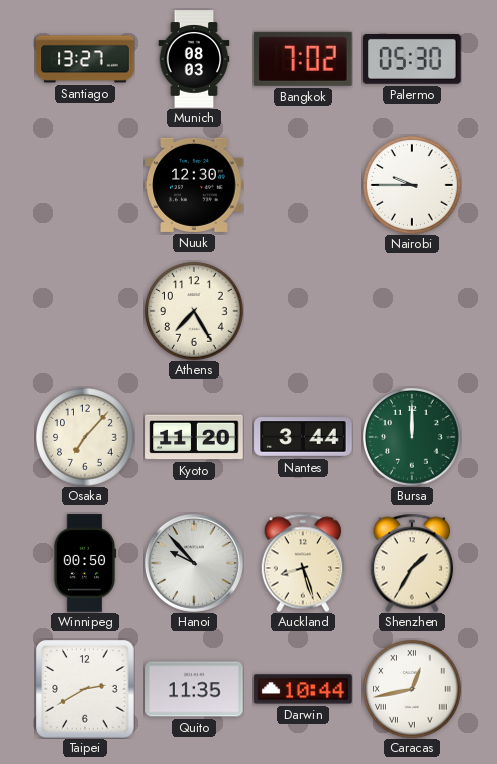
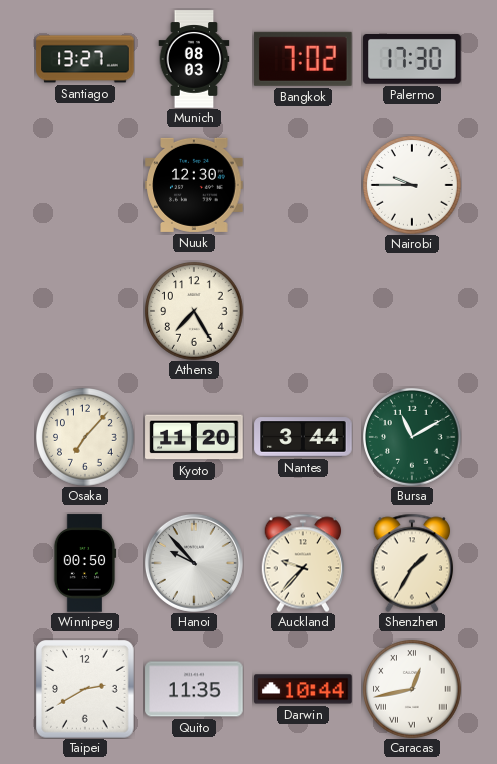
Palermo: 05:30 -> 17:30 (412, 60)
Bursa: 12:00 -> 11:10 (412, 437)
Auckland: 8:27 -> 9:37 (302, 563)
